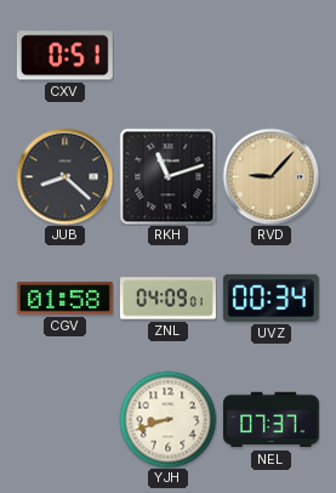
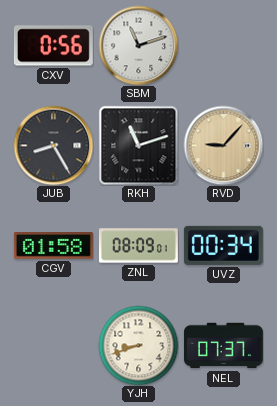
CXV: 0:51 -> 0:56 (53, 46)
SBM: none -> 11:12 (138, 45)
JUB: 8:22 -> 8:25 (53, 145)
ZNL: 04:09 -> 08:09 (138, 246)
